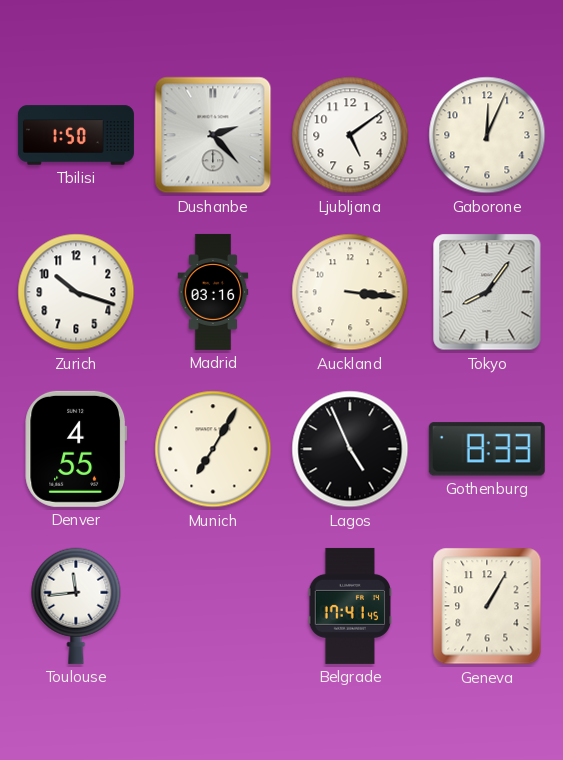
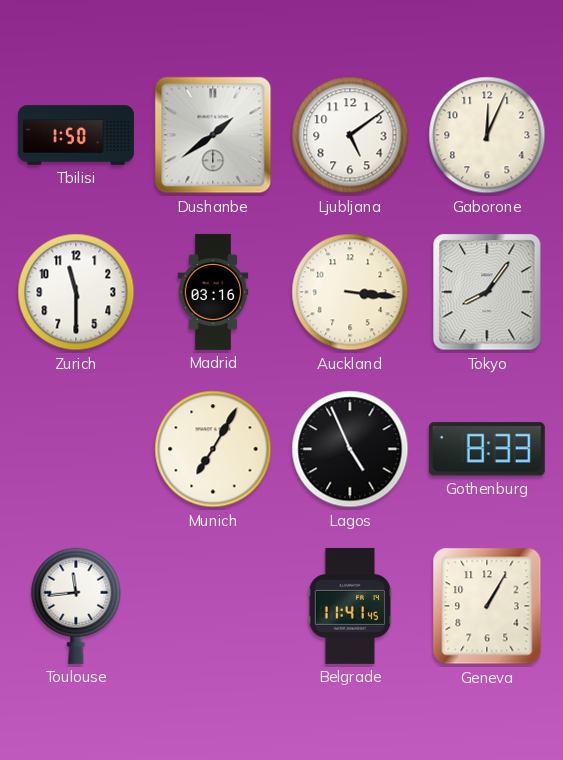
Dushanbe: 2:23 -> 1:39 (213, 135)
Zurich: 10:18 -> 11:30 (76, 292)
Denver: 4:55 -> none (76, 449)
Belgrade: 17:41 -> 11:41 (350, 606)
